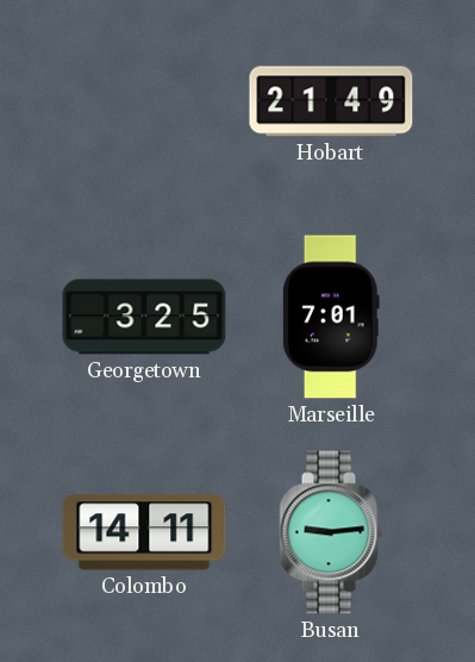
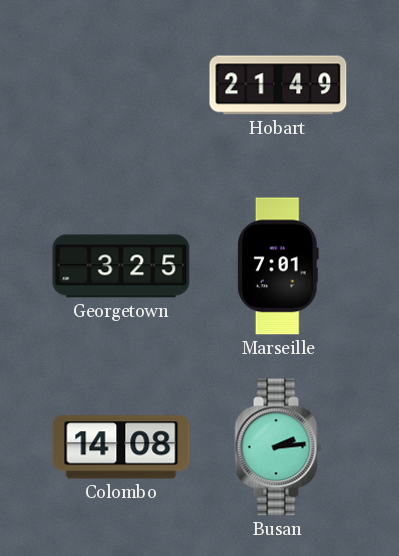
Colombo: 14:11 -> 14:08 (121, 447)
Busan: 9:14 -> 2:14 (278, 447)
